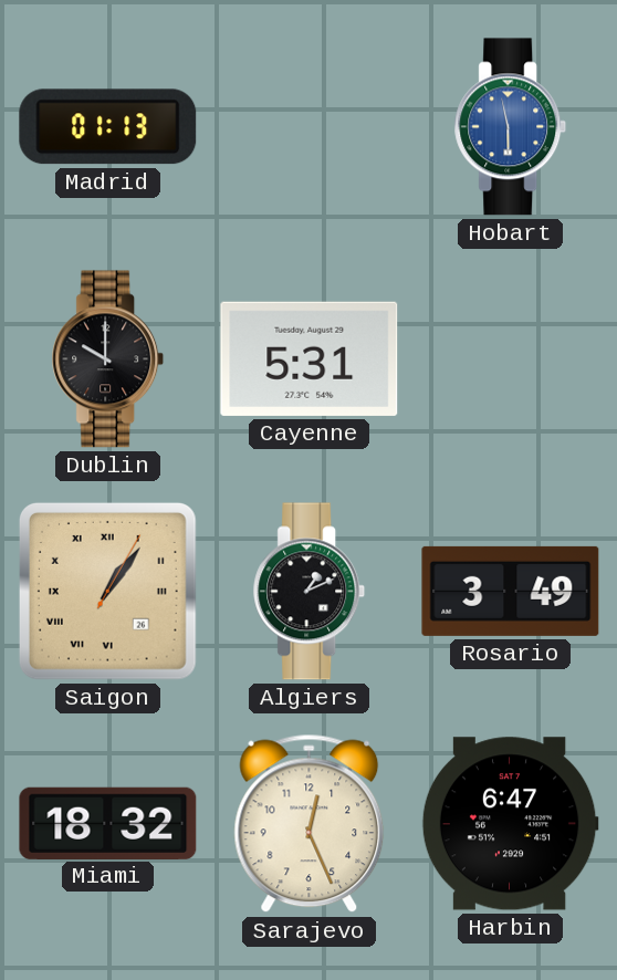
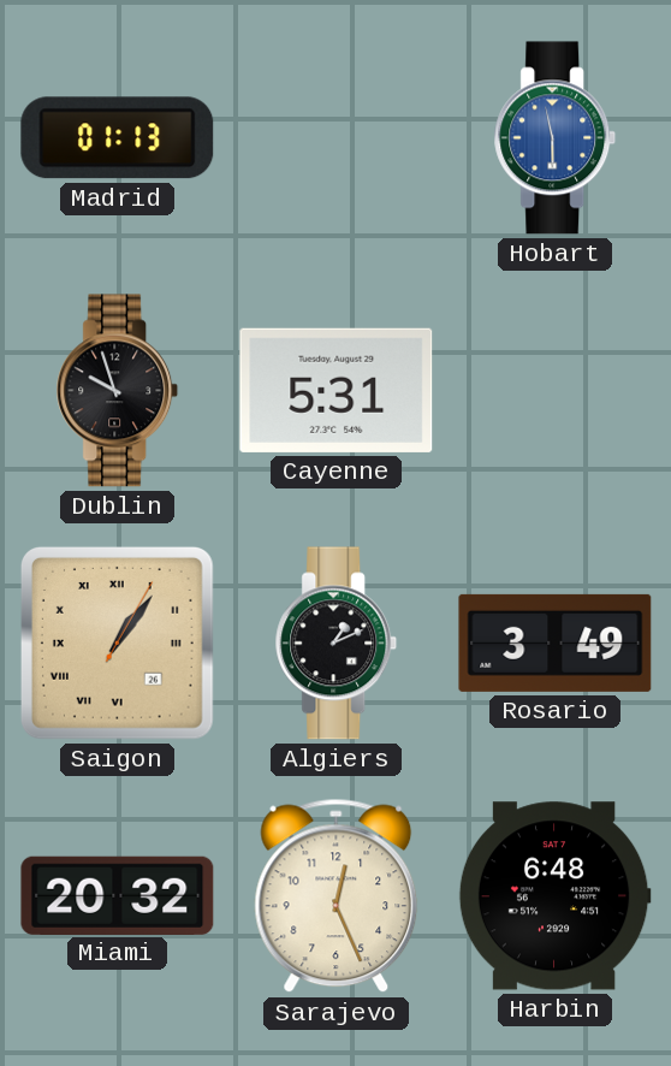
Dublin: 10:00 -> 9:57 (118, 391)
Miami: 18:32 -> 20:32 (118, 895)
Harbin: 6:47 -> 6:48 (554, 896)
